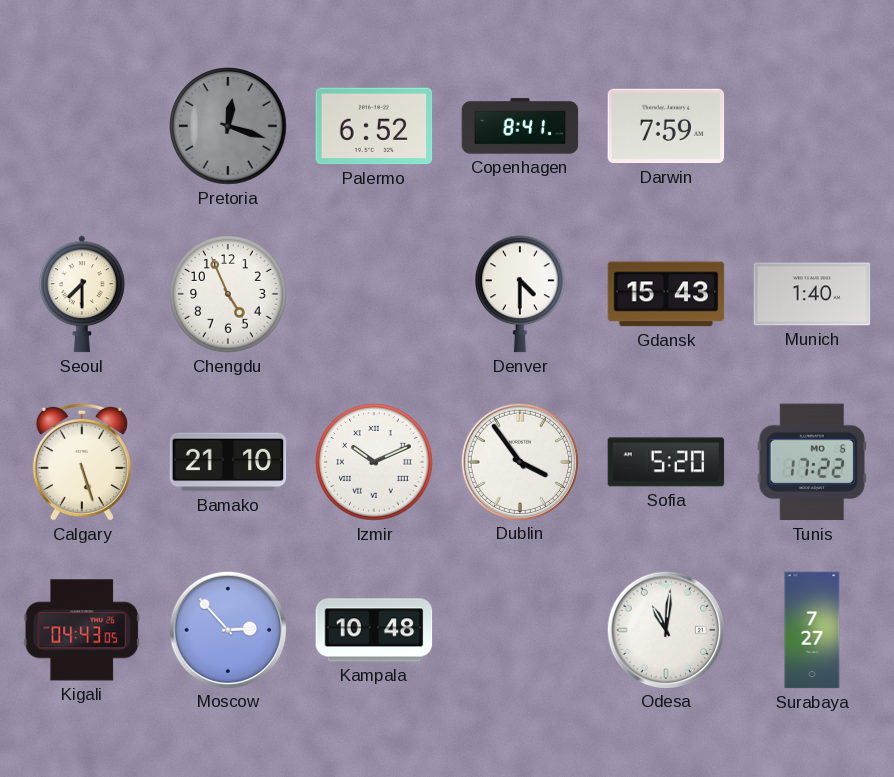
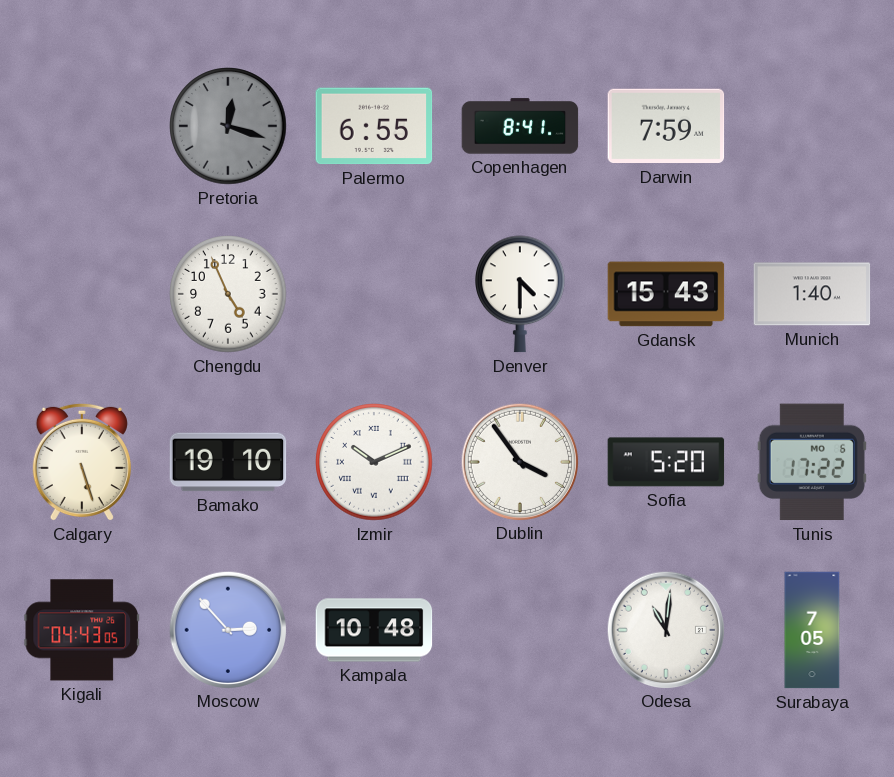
Palermo: 6:52 -> 6:55 (374, 126)
Seoul: 7:30 -> none (82, 294)
Bamako: 21:10 -> 19:10 (228, 462)
Surabaya: 7:27 -> 7:05 (812, 630)
